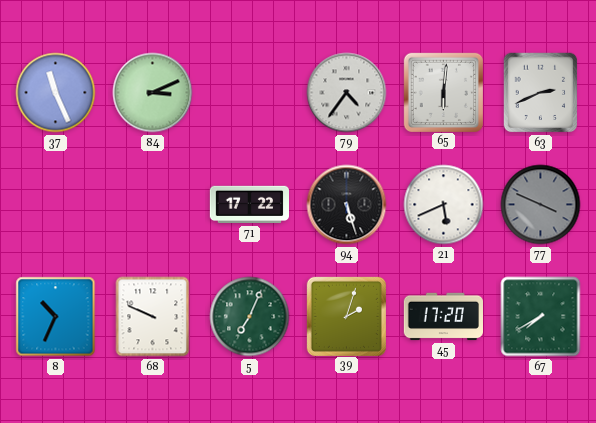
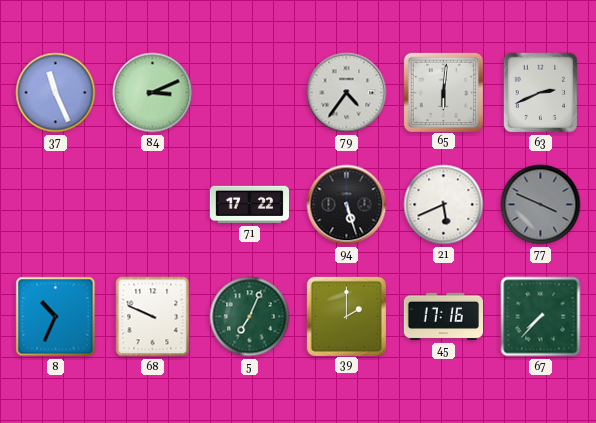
39: 2:03 -> 2:00 (346, 316)
45: 17:20 -> 17:16 (444, 317)
67: 7:40 -> 7:37 (541, 317)
